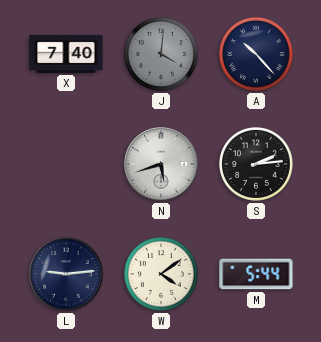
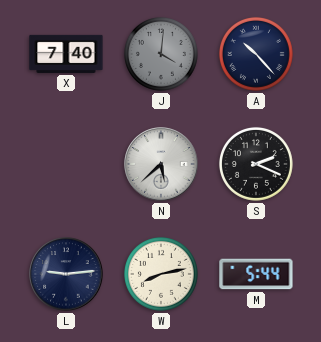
N: 5:42 -> 5:38 (161, 164)
S: 2:14 -> 2:19 (256, 164)
W: 4:09 -> 8:13 (161, 274)
